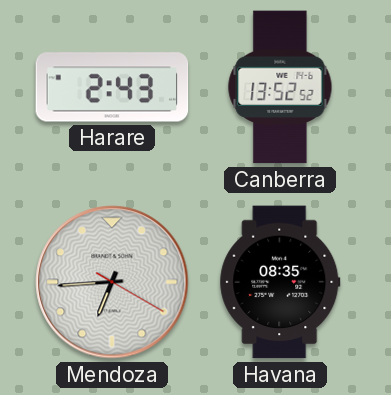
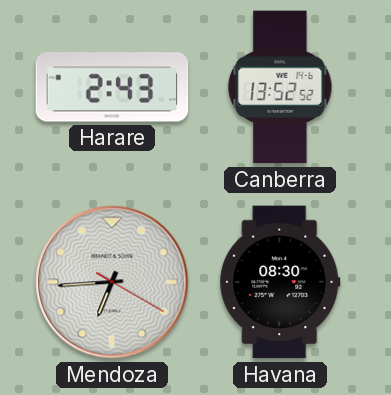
Havana: 08:35 -> 08:30 (280, 282)
